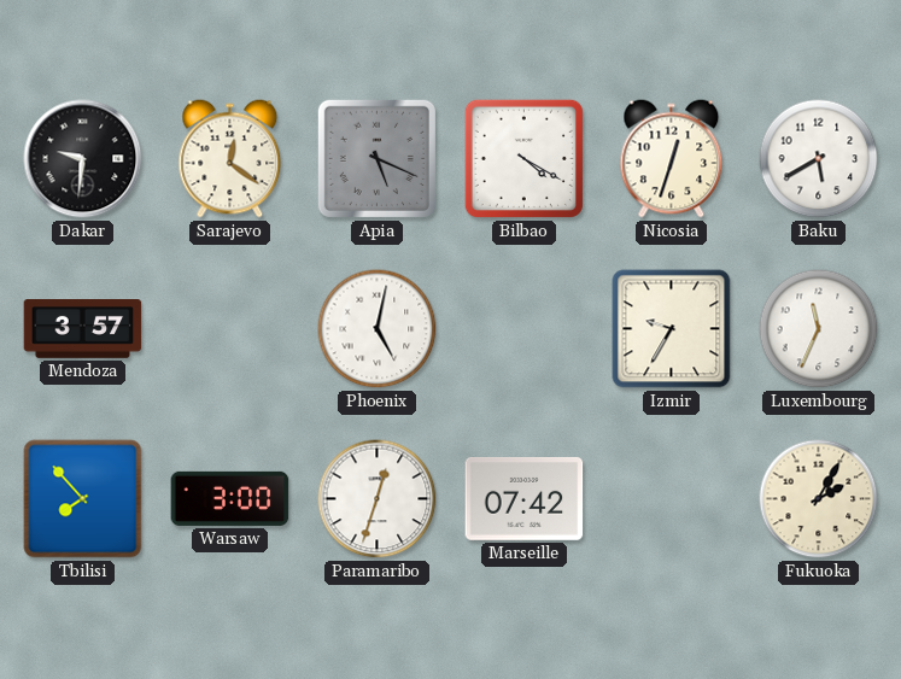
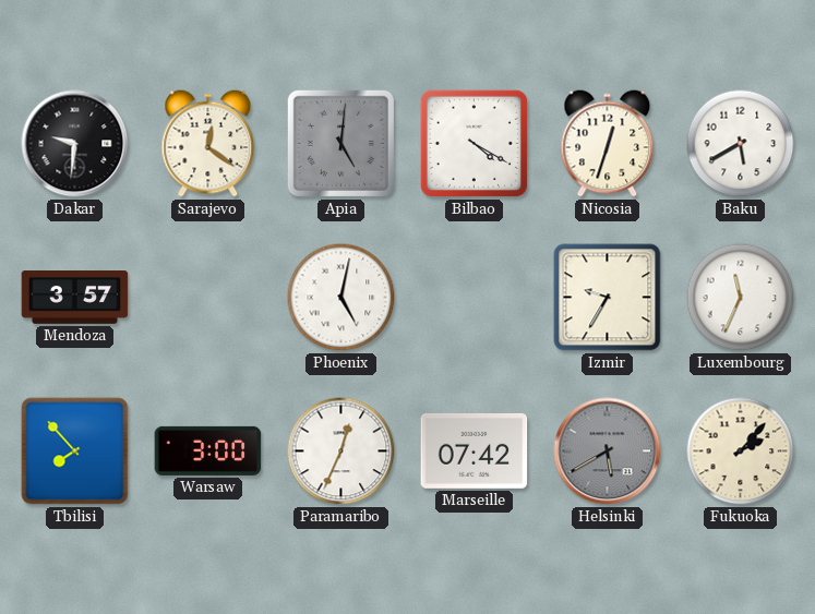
Apia: 5:19 -> 5:01 (340, 143)
Paramaribo: 12:33 -> 12:34 (341, 452)
Helsinki: none -> 5:40 (608, 452)
Fukuoka: 2:05 -> 2:07 (741, 452)
